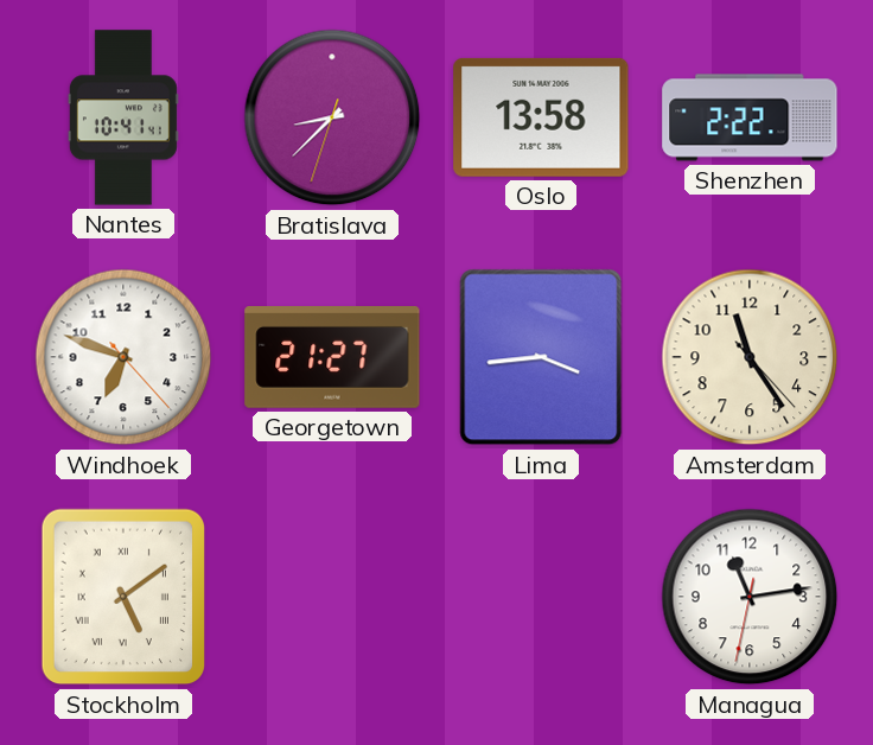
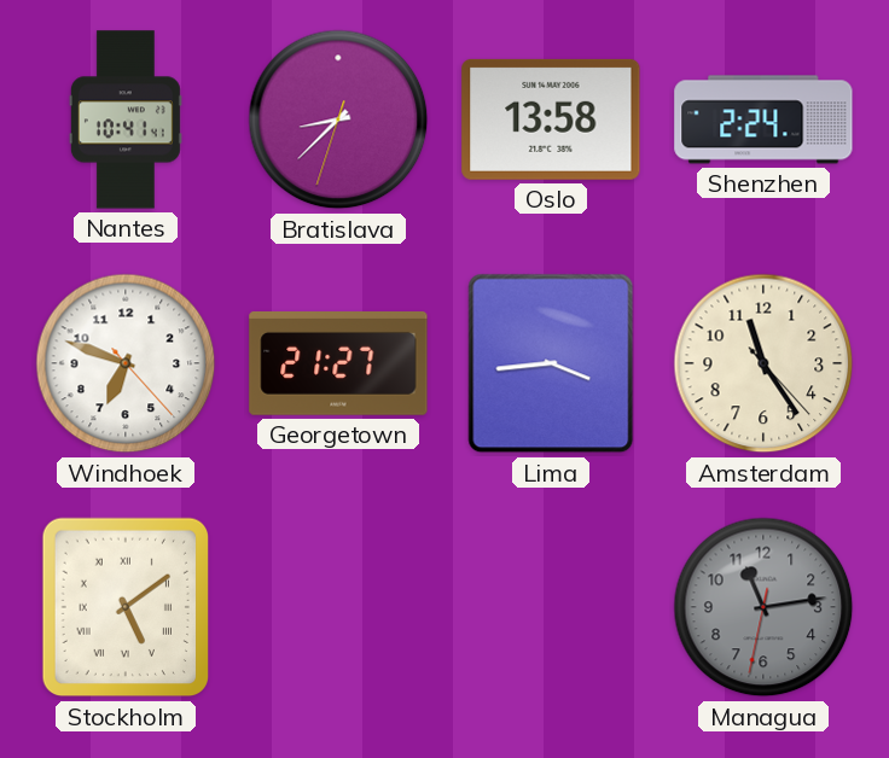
Shenzhen: 2:22 -> 2:24 (763, 119)
Managua dial: white -> grey (763, 607)
